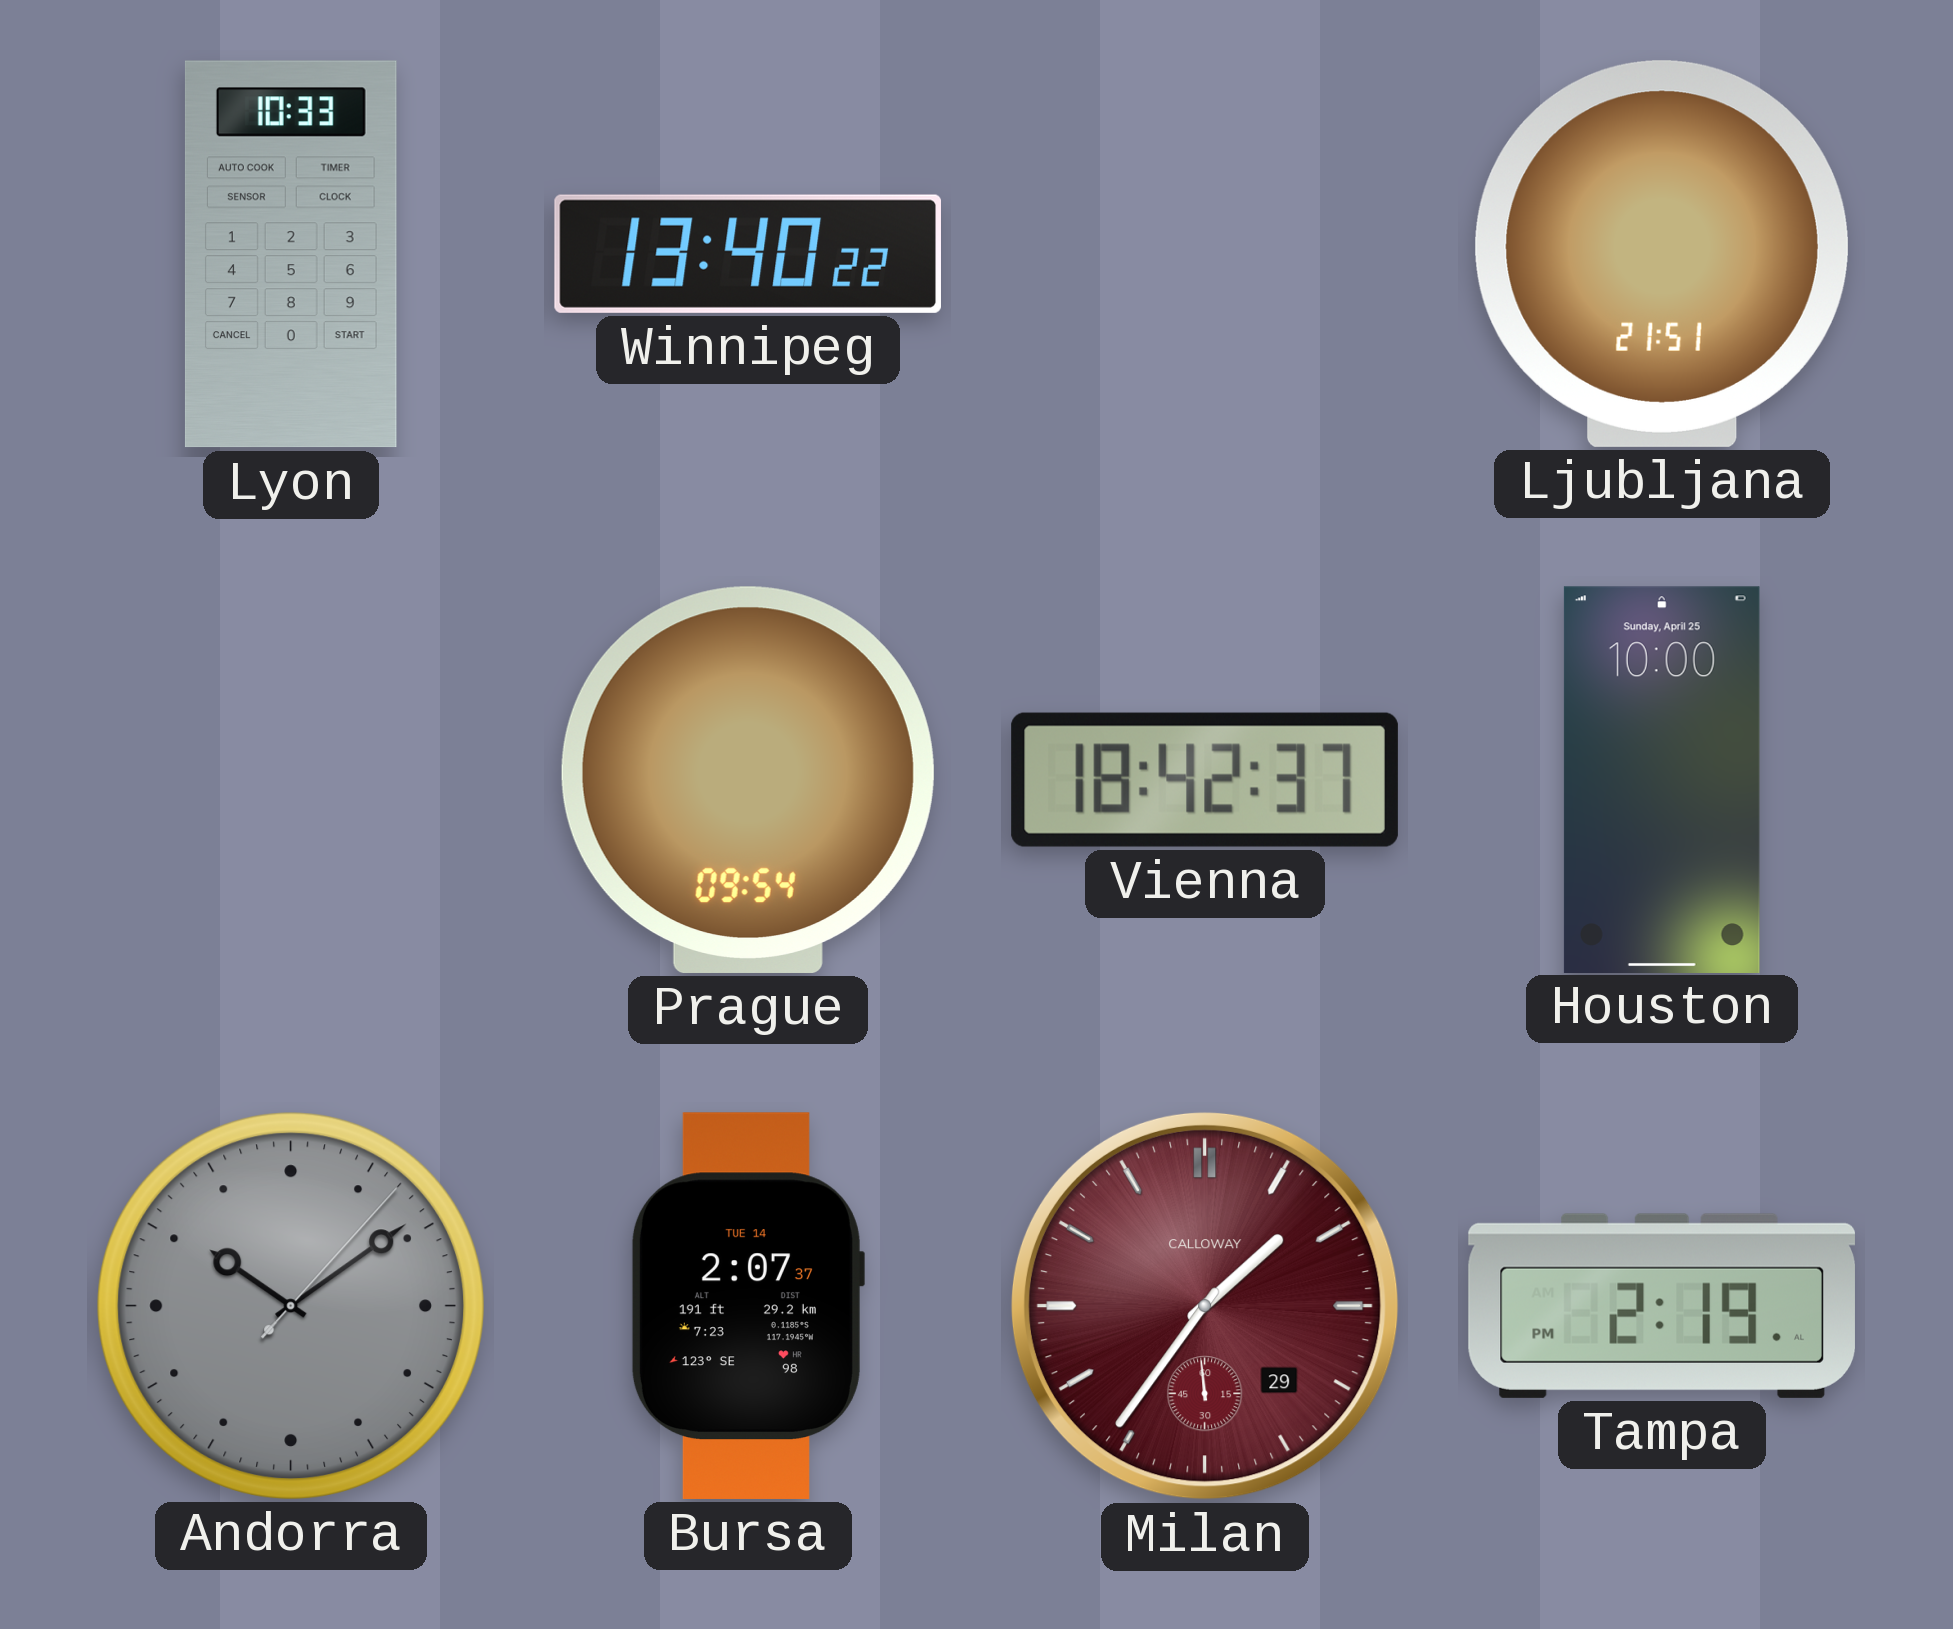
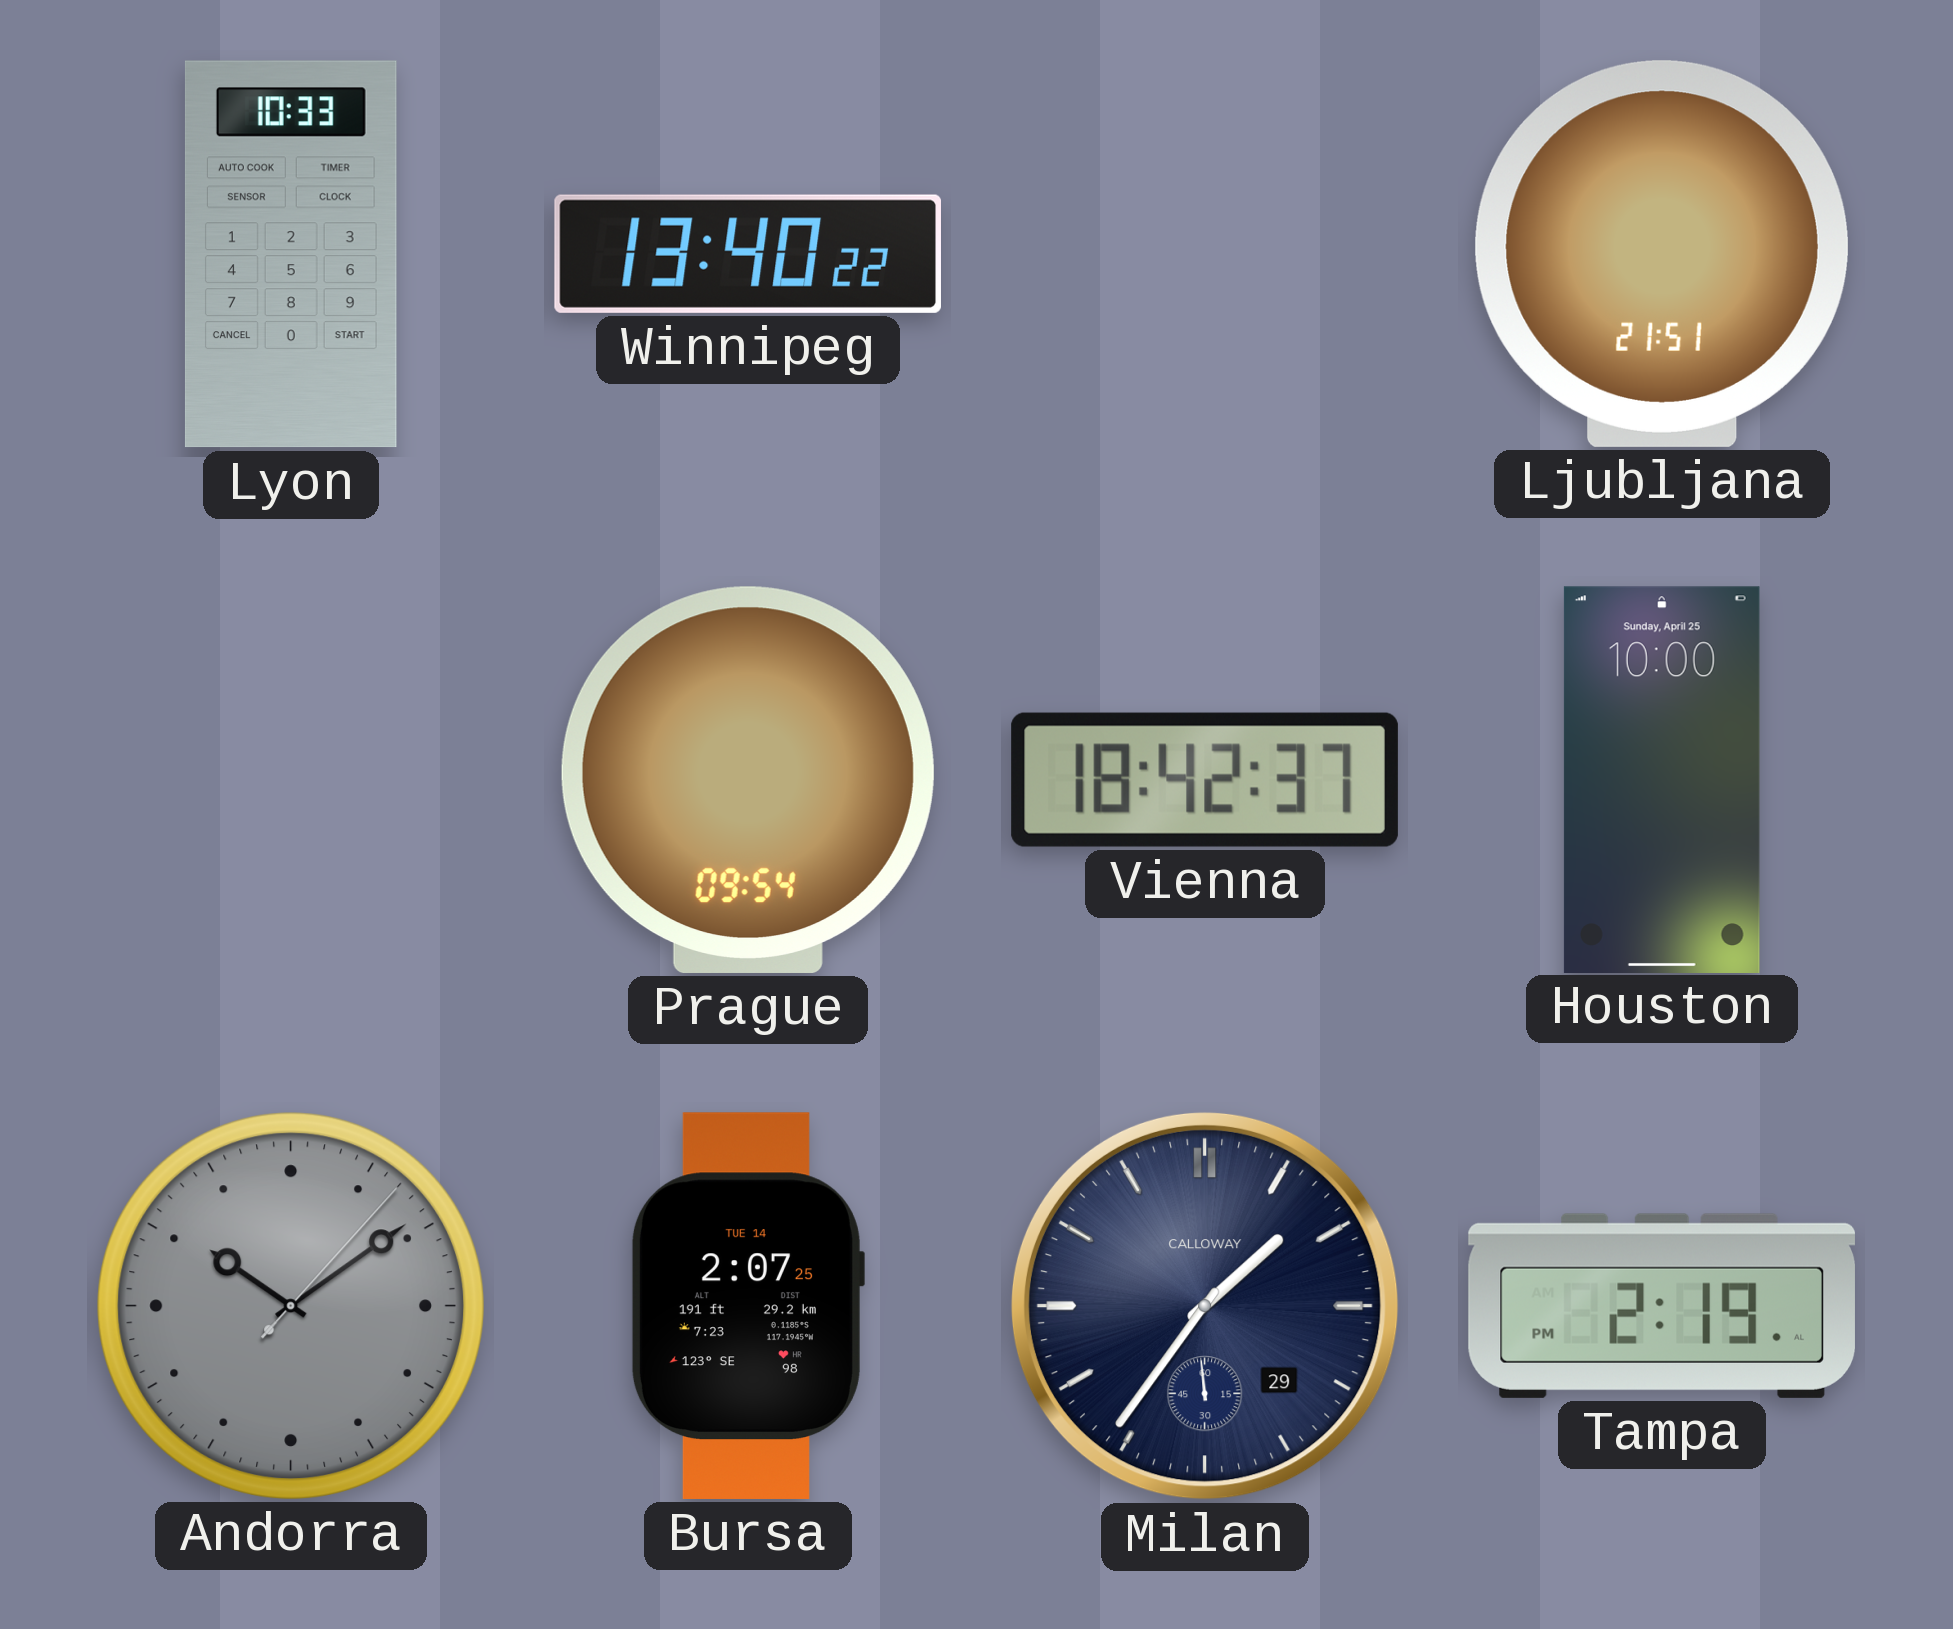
Bursa: 2:07:37 -> 2:07:25 (747, 1306)
Milan dial: burgundy -> navy (1205, 1306)
